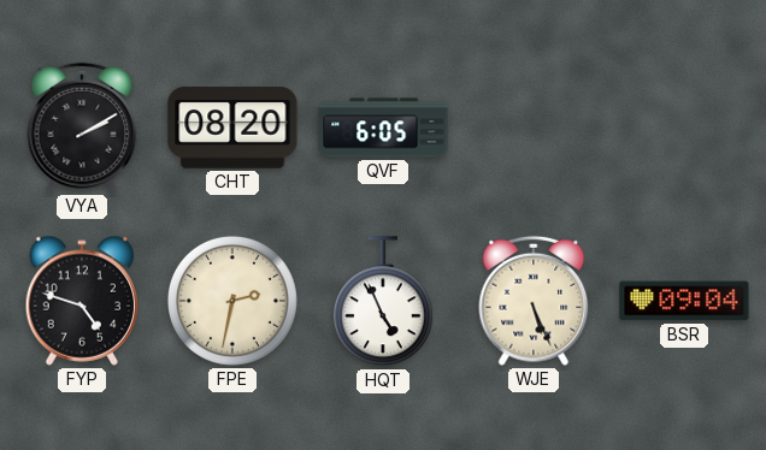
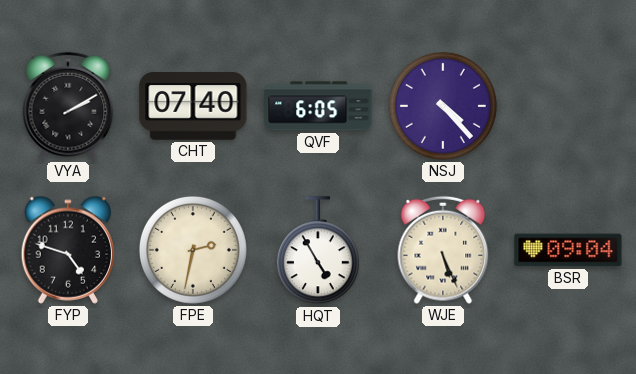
CHT: 08:20 -> 07:40 (193, 106)
NSJ: none -> 4:23 (443, 106)
HQT: 4:56 -> 4:55 (318, 251)
